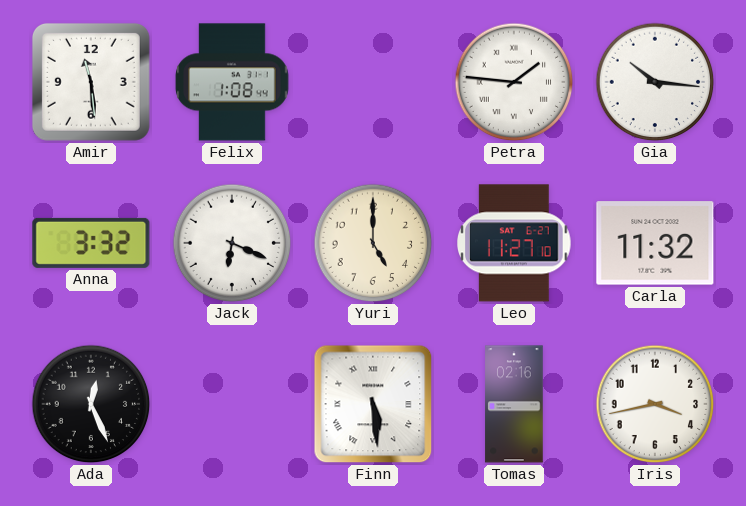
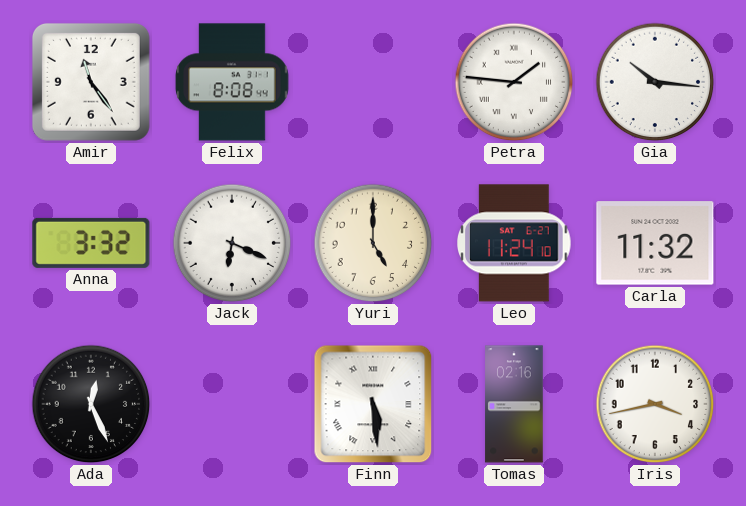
Amir: 11:29 -> 11:24 (91, 82)
Felix: 1:08 -> 8:08 (232, 82)
Leo: 11:27 -> 11:24 (514, 243)
